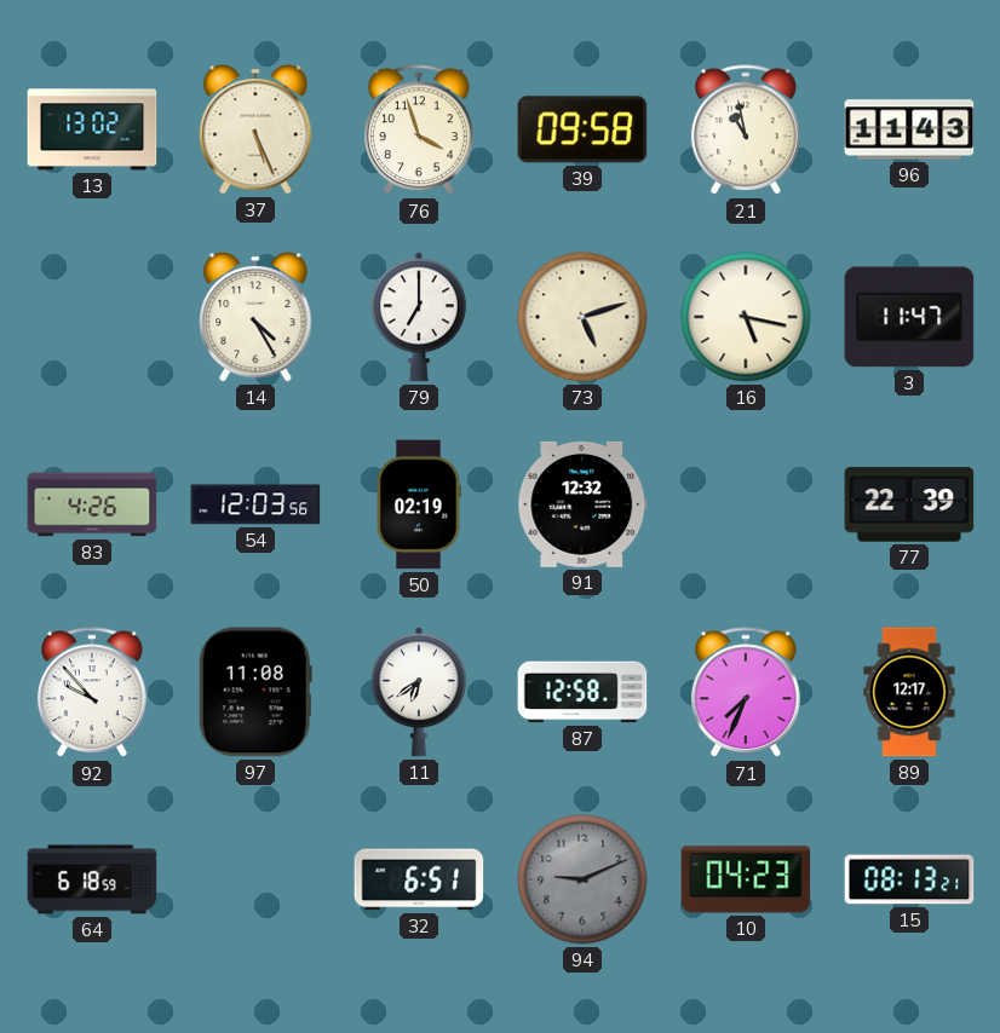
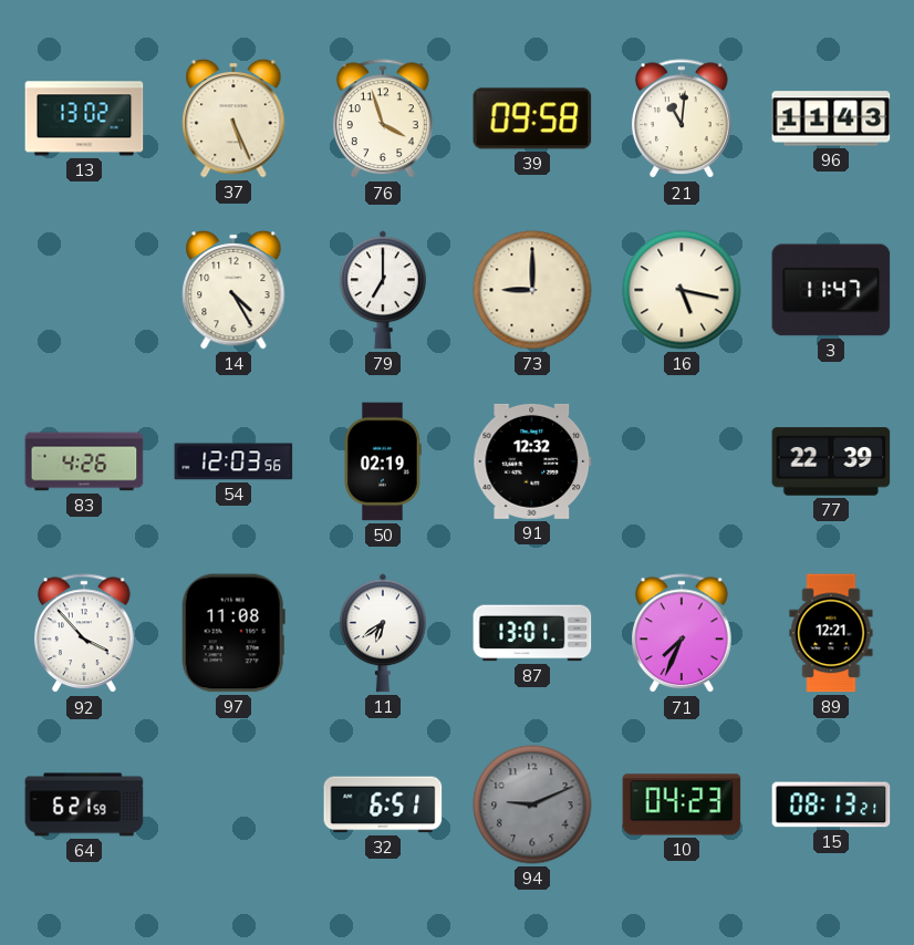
21: 10:58 -> 11:01 (682, 120)
73: 5:12 -> 9:00 (532, 290)
92: 9:53 -> 3:53 (84, 634)
87: 12:58 -> 13:01 (532, 633)
89: 12:17 -> 12:21 (831, 633)
64: 6:18 -> 6:21 (84, 804)
